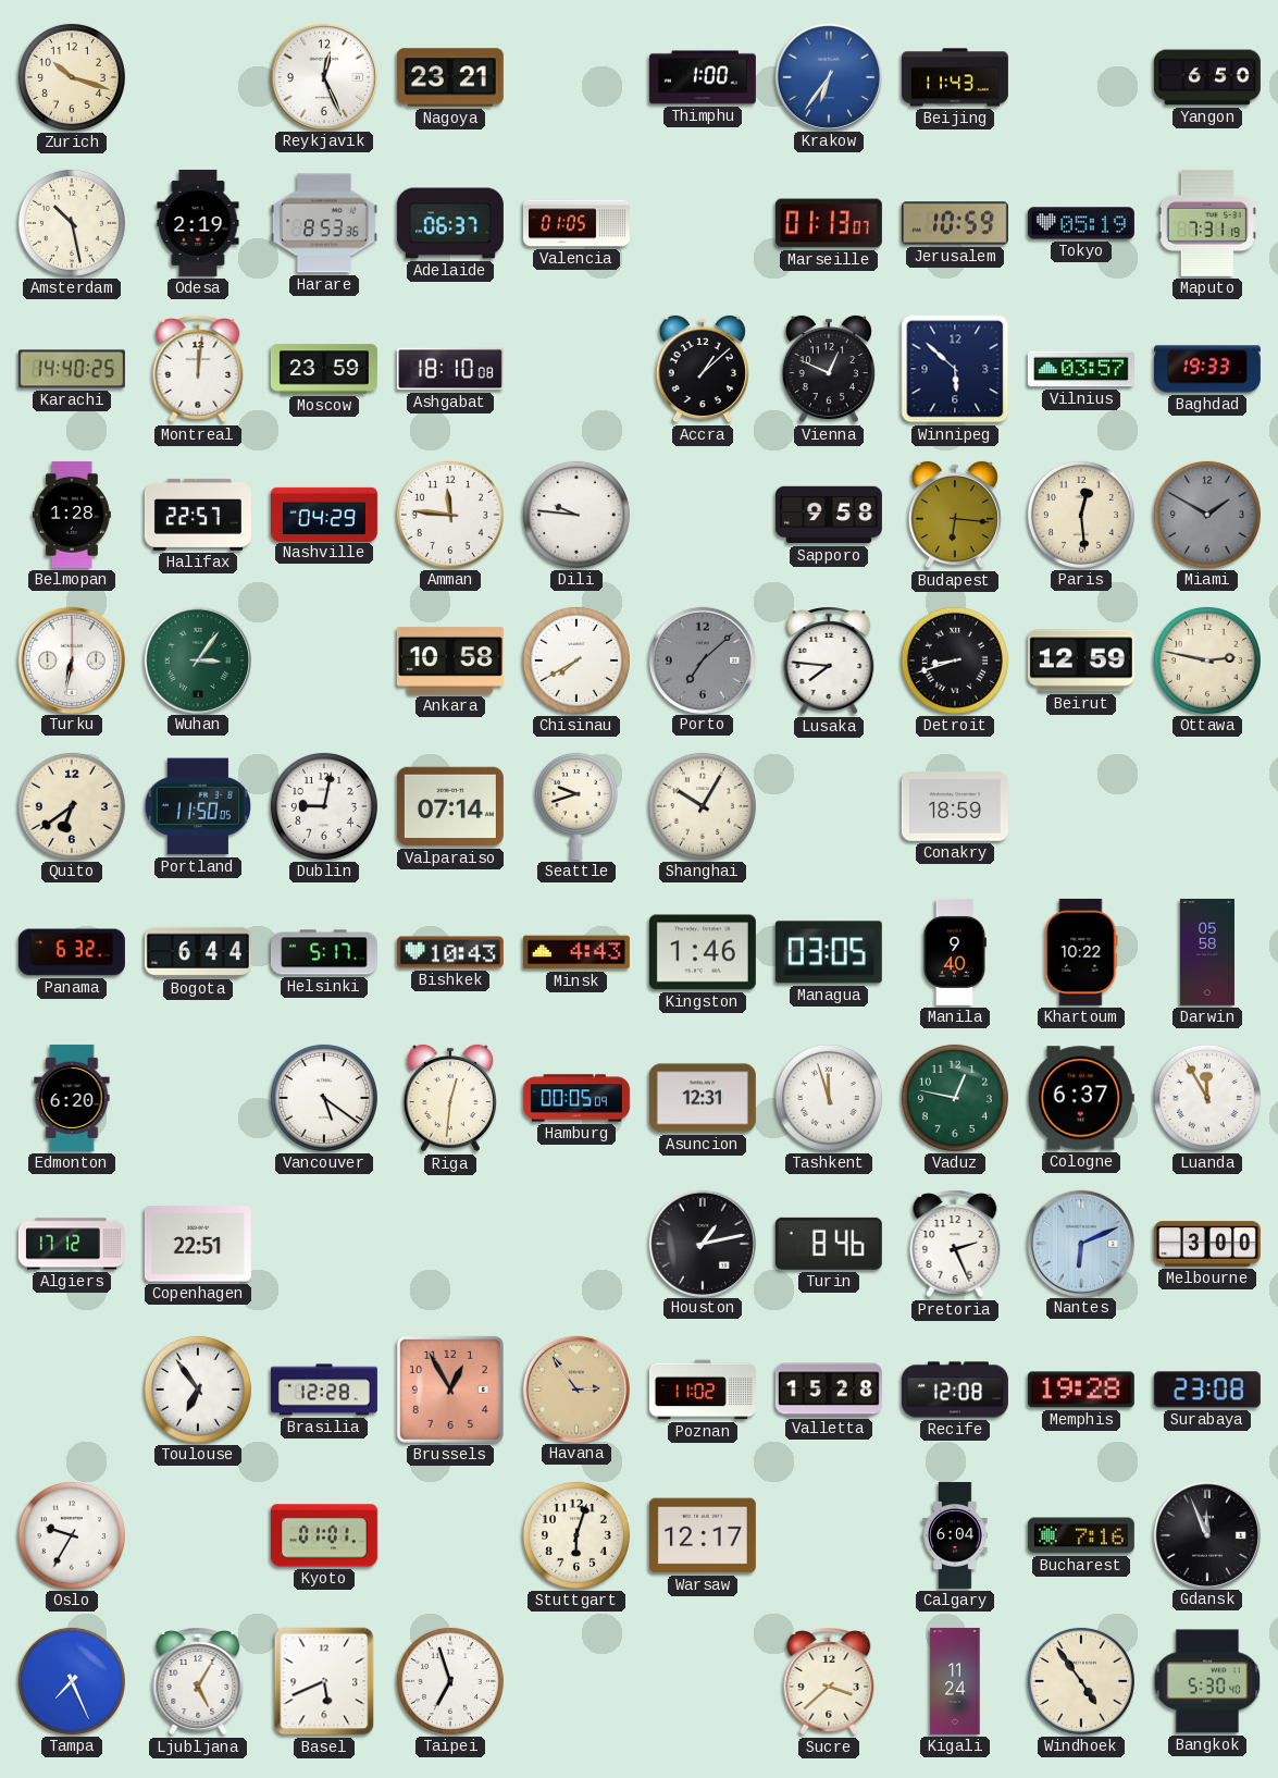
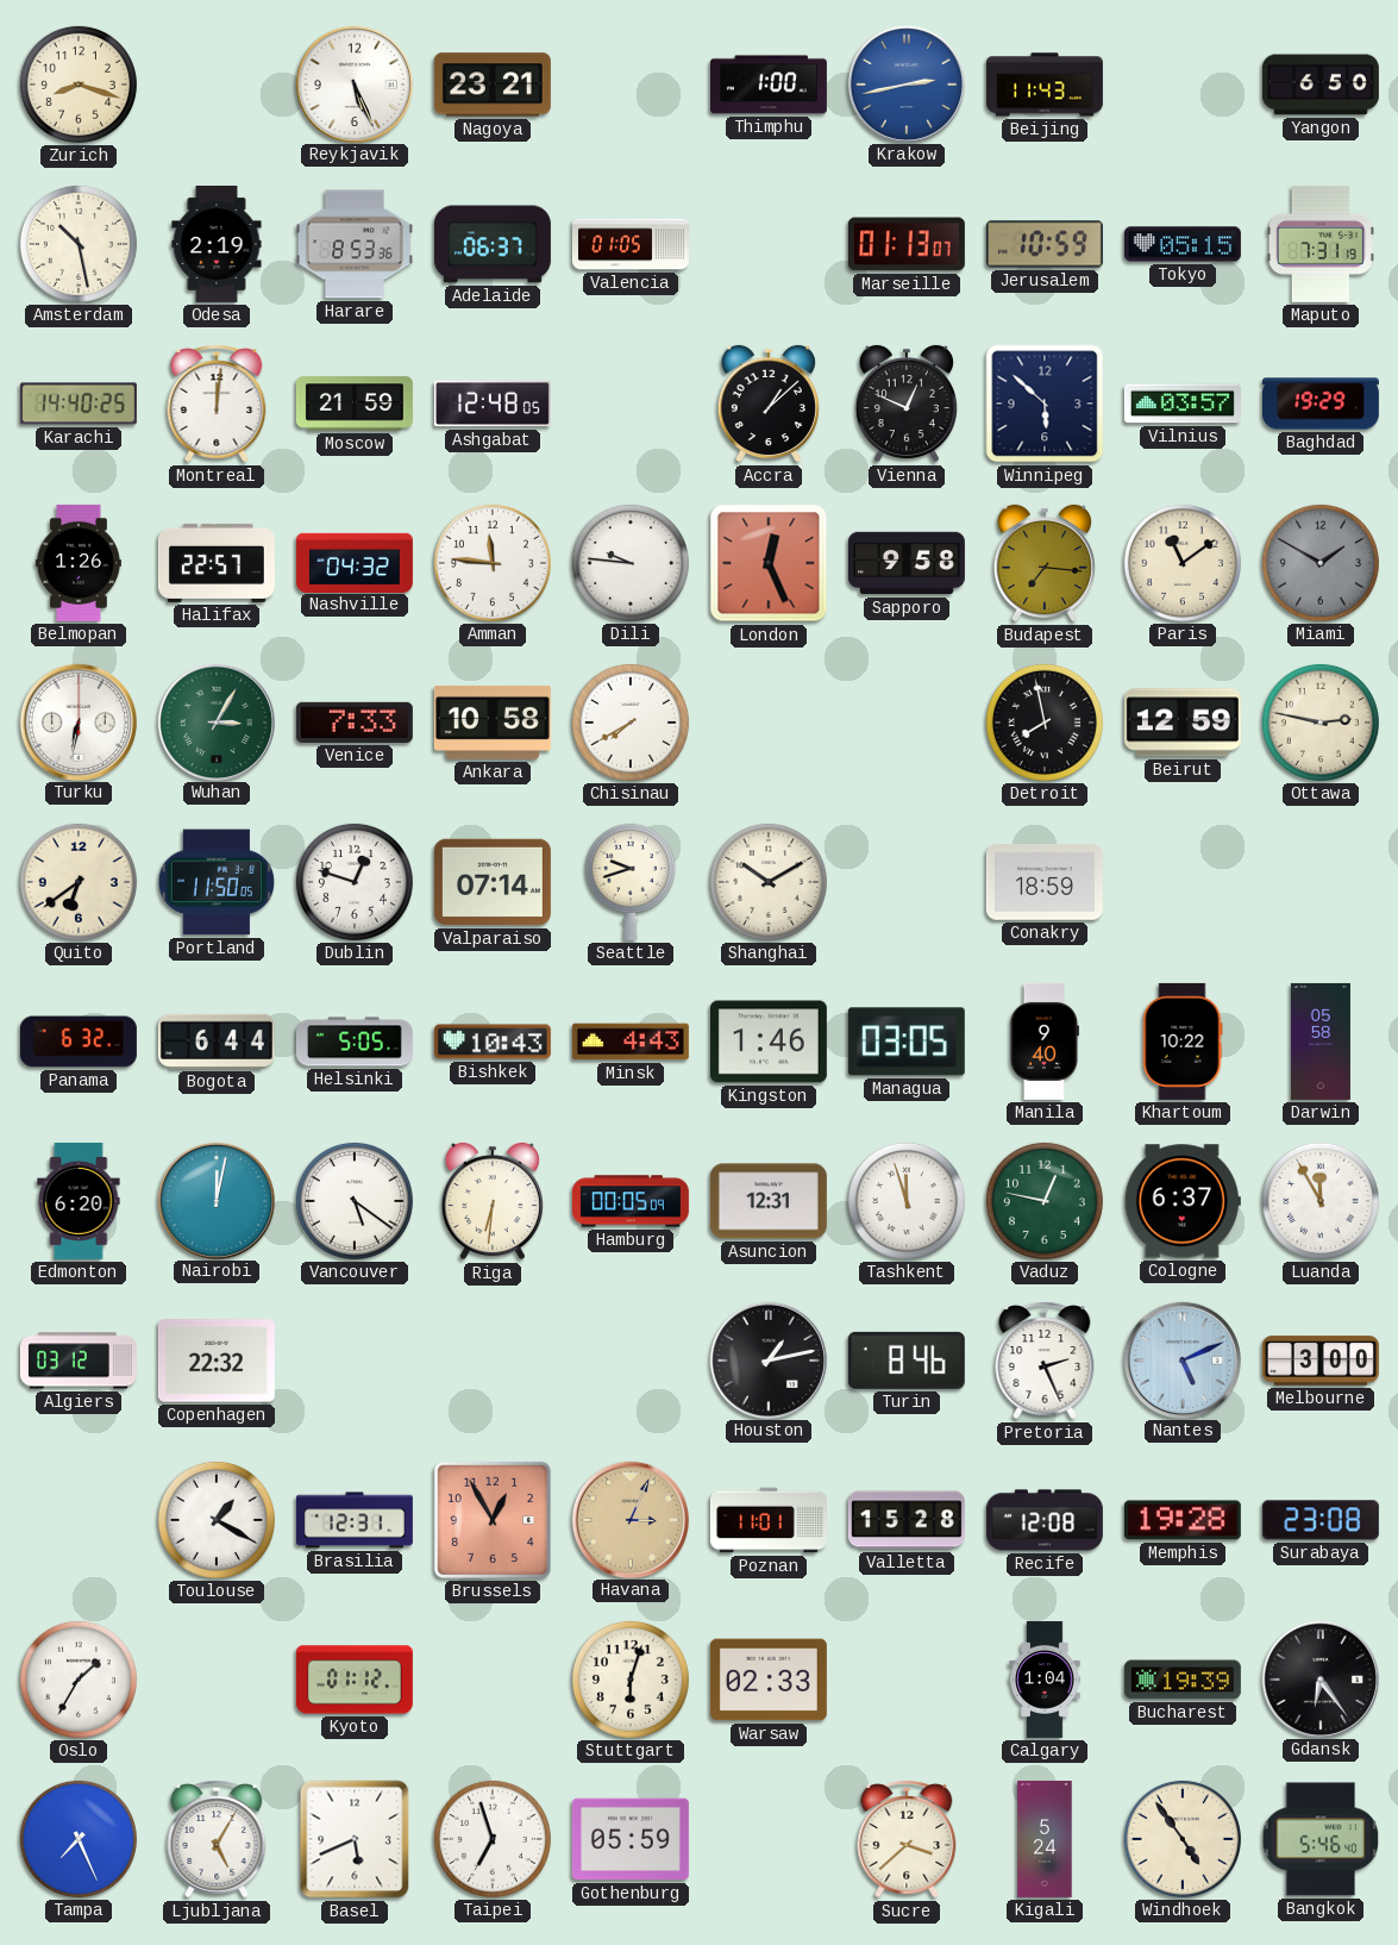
Zurich: 10:18 -> 8:18 (79, 85)
Reykjavik: 12:26 -> 5:26 (353, 83)
Krakow: 6:36 -> 2:43 (905, 83)
Tokyo: 05:19 -> 05:15 (1183, 244)
Moscow: 23:59 -> 21:59 (355, 404)
Ashgabat: 18:10 -> 12:48 (493, 404)
Baghdad: 19:33 -> 19:29 (1321, 404)
Belmopan: 1:28 -> 1:26 (79, 563)
Nashville: 04:29 -> 04:32 (355, 562)
London: none -> 12:26 (769, 563)
Budapest: 6:16 -> 7:16 (1045, 563)
Paris: 12:29 -> 11:09 (1183, 563)
Wuhan: 3:06 -> 3:05 (215, 721)
Venice: none -> 7:33 (355, 723)
Porto: 7:08 -> none (702, 659)
Lusaka: 7:46 -> none (829, 660)
Detroit: 8:42 -> 7:58 (1045, 723)
Dublin: 9:02 -> 12:48 (355, 882)
Shanghai: 10:05 -> 10:10 (769, 882)
Helsinki: 5:17 -> 5:05 (355, 1042)
Nairobi: none -> 12:02 (215, 1200)
Riga: 12:31 -> 6:31 (493, 1201)
Algiers: 17:12 -> 03:12 (79, 1361)
Copenhagen: 22:51 -> 22:32 (217, 1361)
Nantes: 6:11 -> 5:11 (1181, 1359)
Toulouse: 6:54 -> 1:20 (217, 1520)
Brasilia: 12:28 -> 12:31 (355, 1520)
Havana: 2:54 -> 3:04 (629, 1519)
Poznan: 11:02 -> 11:01 (769, 1520)
Oslo: 9:35 -> 1:35 (79, 1680)
Kyoto: 01:01 -> 01:12 (355, 1680)
Warsaw: 12:17 -> 02:33 (769, 1680)
Calgary: 6:04 -> 1:04 (1045, 1680)
Bucharest: 7:16 -> 19:39 (1183, 1680)
Gdansk: 11:56 -> 6:24 (1319, 1678)
Gothenburg: none -> 05:59 (631, 1839)
Kigali: 11:24 -> 5:24 (1045, 1839)
Bangkok: 5:30 -> 5:46 (1321, 1839)
